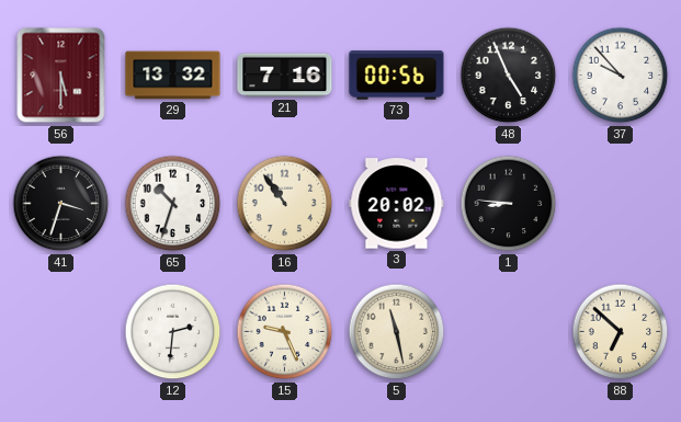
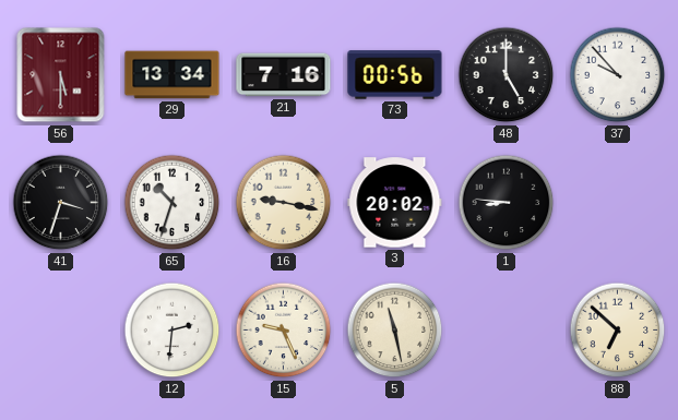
29: 13:32 -> 13:34 (173, 75)
48: 4:56 -> 5:00 (507, 75)
16: 10:54 -> 9:17 (284, 203)
